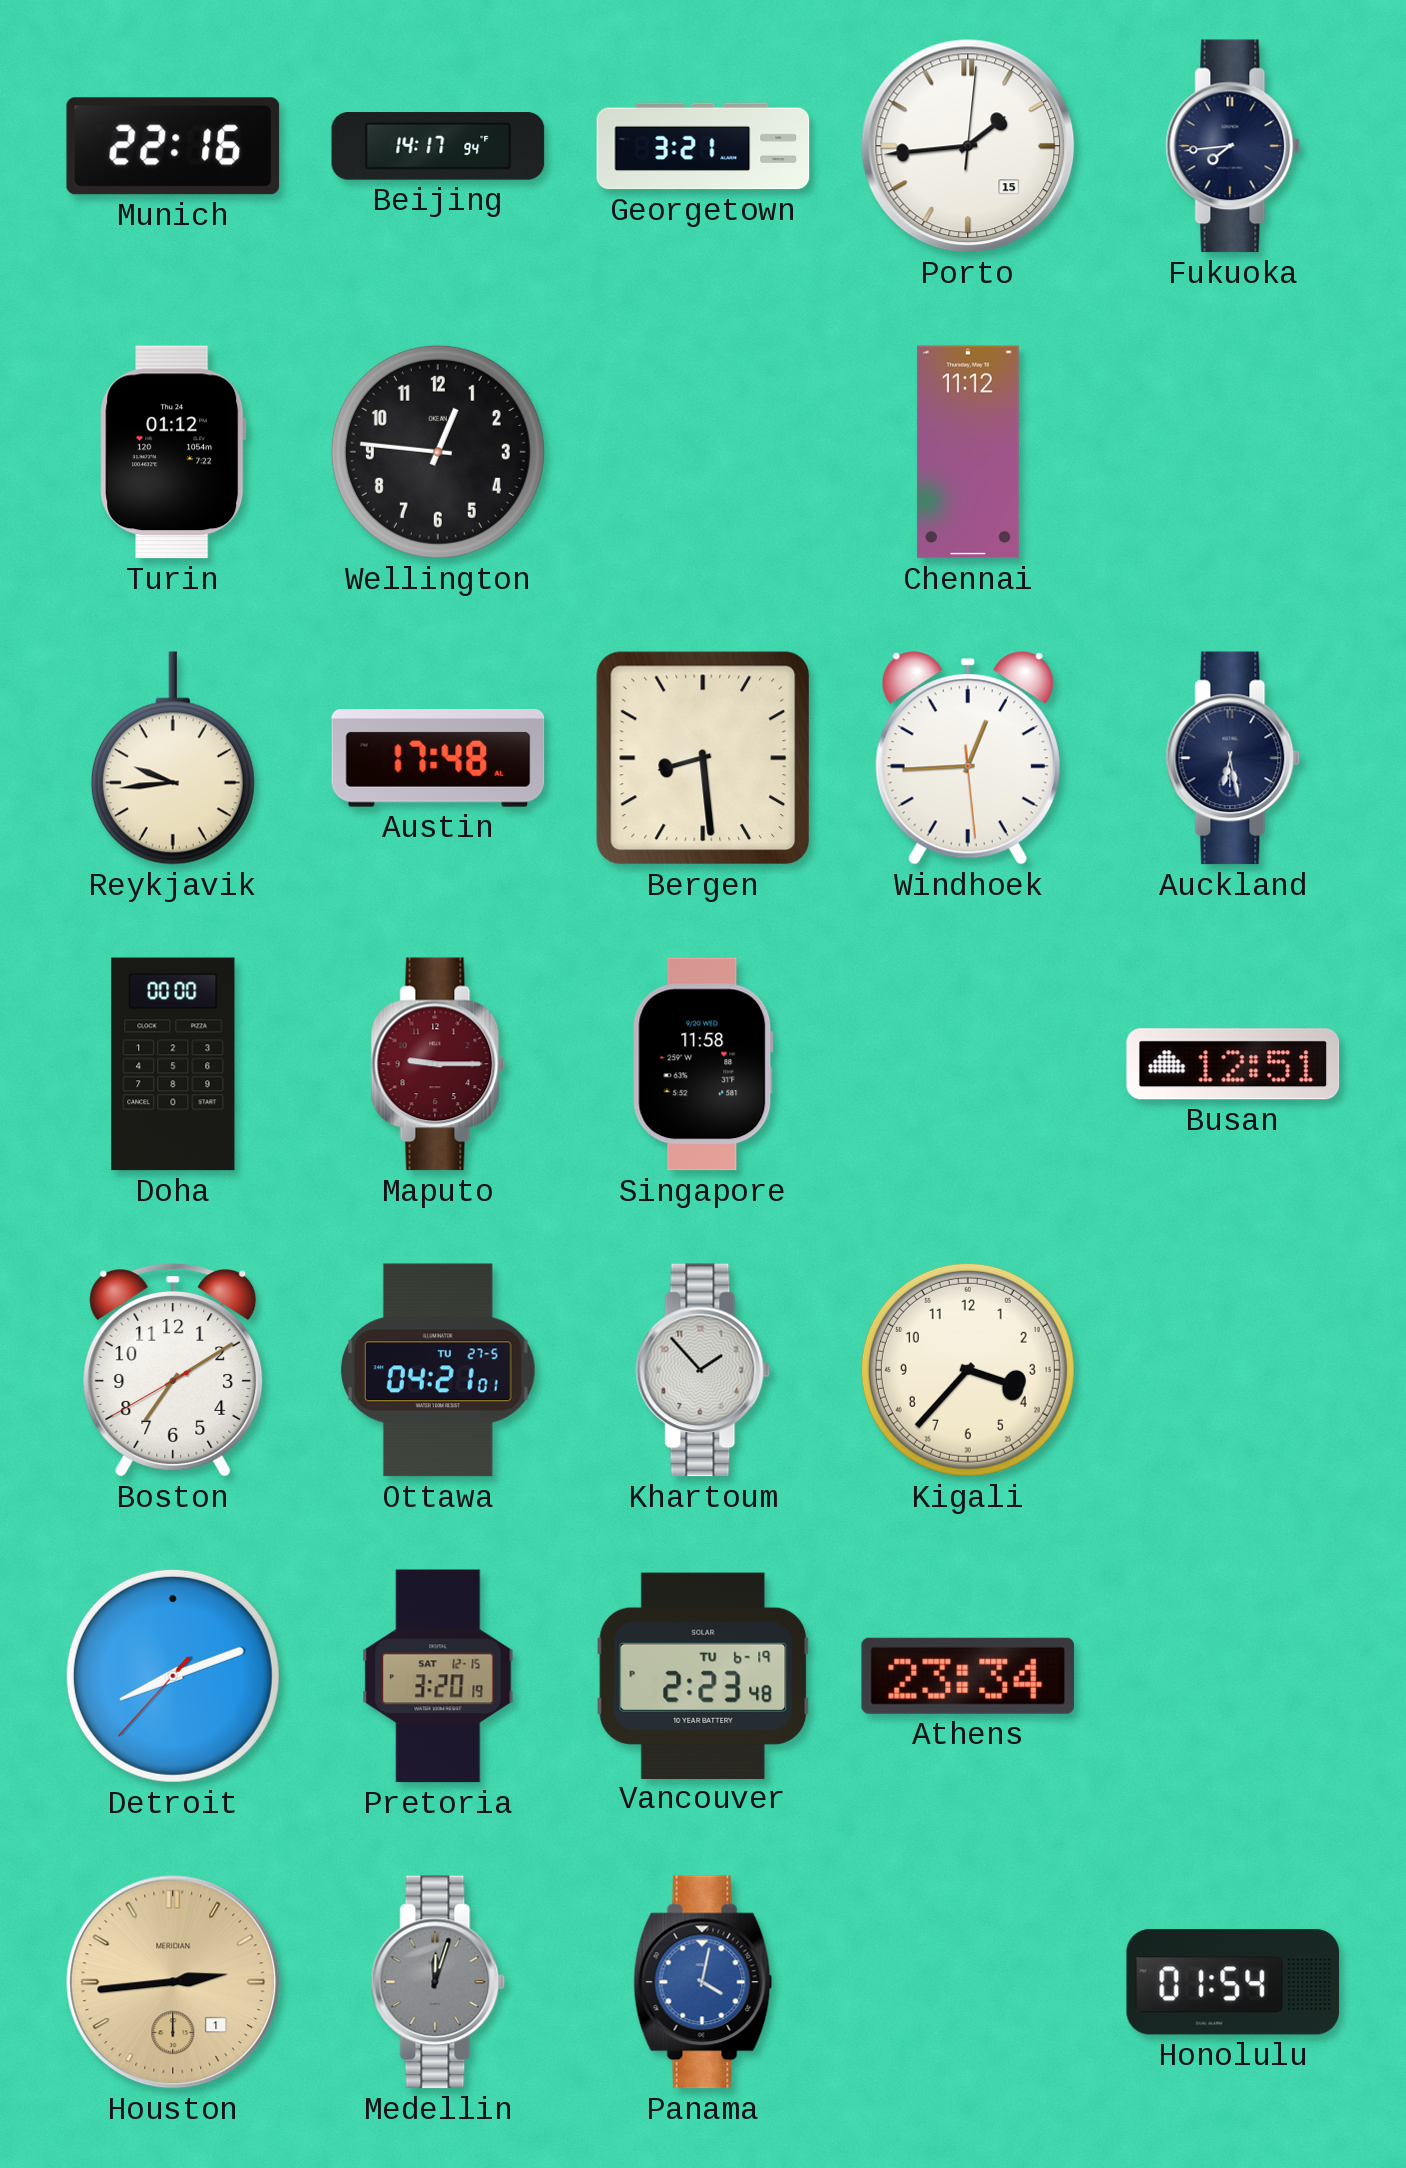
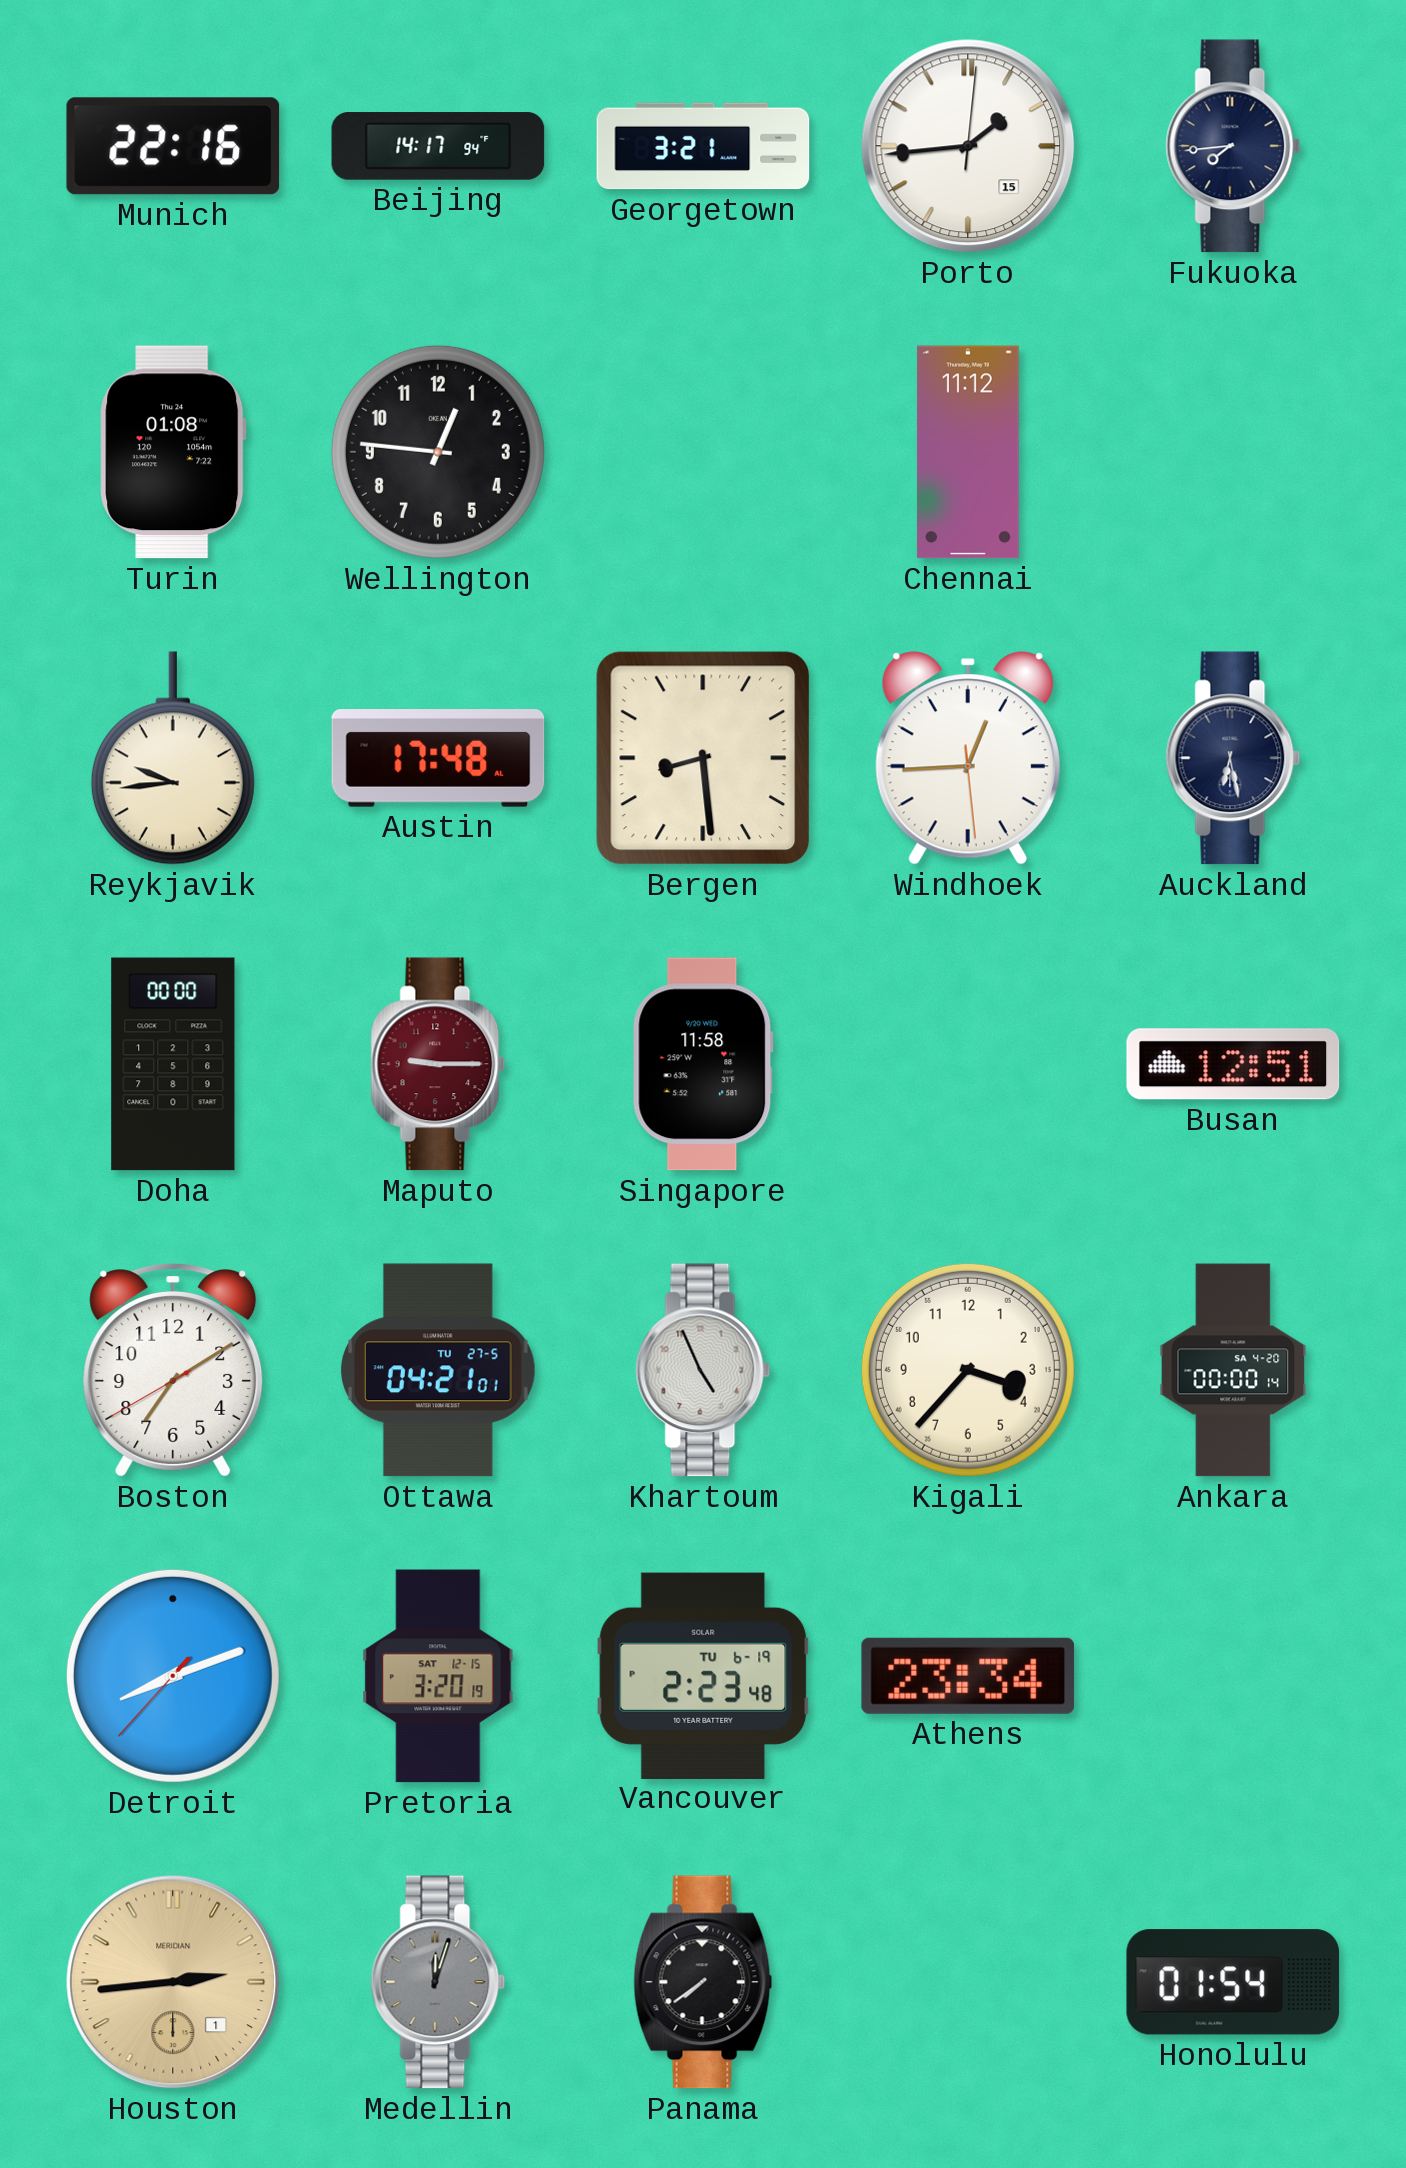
Turin: 01:12 -> 01:08 (173, 452)
Khartoum: 1:53 -> 4:56 (703, 1370)
Ankara: none -> 00:00 (1233, 1370)
Panama: 4:02 -> 7:39 (703, 1982)
Panama dial: blue -> black (703, 1982)
